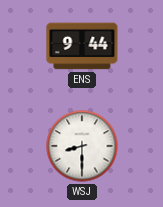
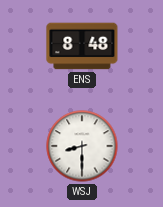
ENS: 9:44 -> 8:48 (82, 46)
